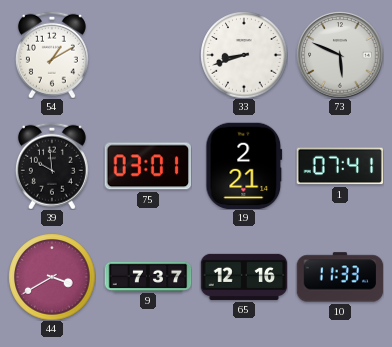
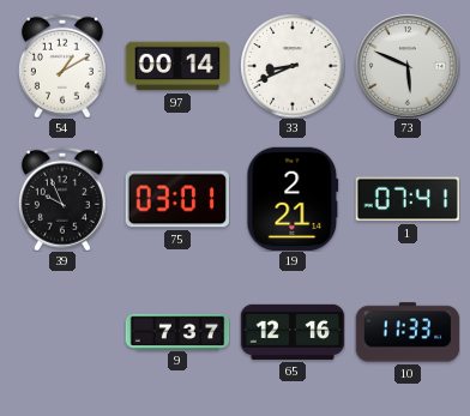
97: none -> 00:14 (177, 66)
33: 8:42 -> 8:41 (293, 66)
39: 9:59 -> 9:56 (62, 199)
44: 3:40 -> none (52, 277)
